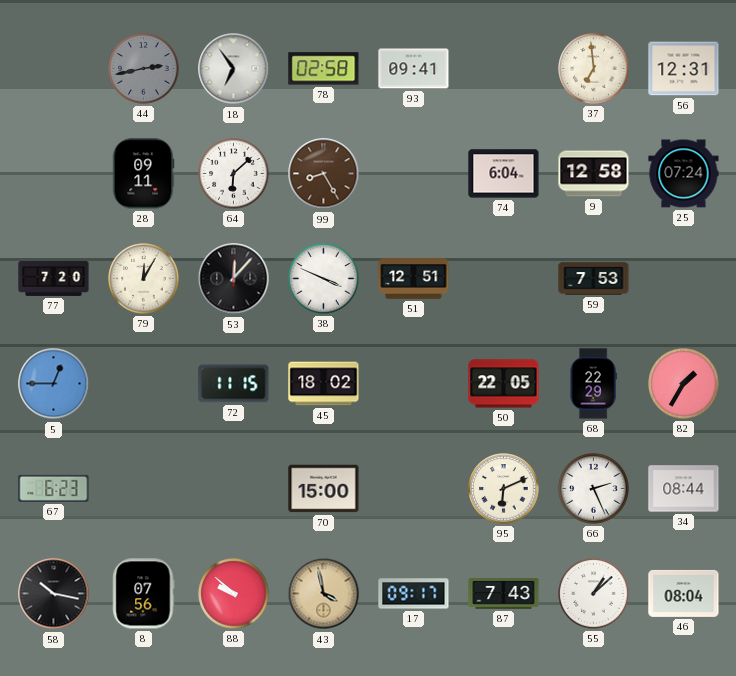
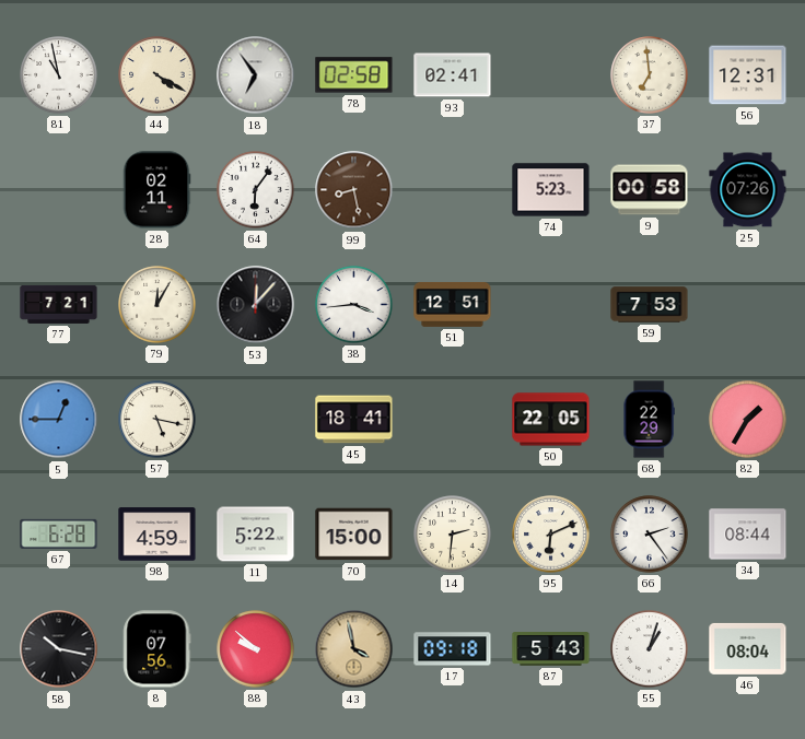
81: none -> 10:58 (59, 75)
44: 2:43 -> 4:20 (157, 75)
44 dial: grey -> cream (157, 75)
93: 09:41 -> 02:41 (453, 75)
28: 09:11 -> 02:11 (156, 190)
64: 6:08 -> 6:06 (256, 190)
99: 8:25 -> 8:28 (354, 190)
74: 6:04 -> 5:23 (551, 190)
9: 12:58 -> 00:58 (650, 190)
25: 07:24 -> 07:26 (748, 190)
77: 7:20 -> 7:21 (59, 304)
38: 3:49 -> 3:44 (354, 305)
57: none -> 5:17 (157, 420)
72: 11:15 -> none (234, 384)
45: 18:02 -> 18:41 (354, 420)
67: 6:23 -> 6:28 (59, 533)
98: none -> 4:59 (157, 535)
11: none -> 5:22 (256, 535)
14: none -> 2:31 (453, 535)
66: 2:26 -> 2:24 (650, 535)
17: 09:17 -> 09:18 (453, 649)
87: 7:43 -> 5:43 (551, 649)
55: 1:08 -> 1:03 (650, 649)
